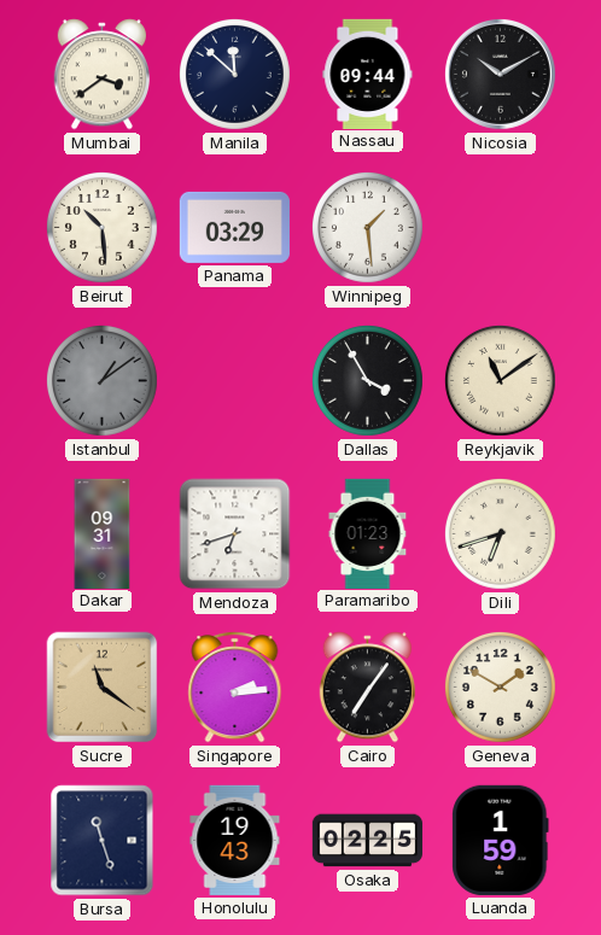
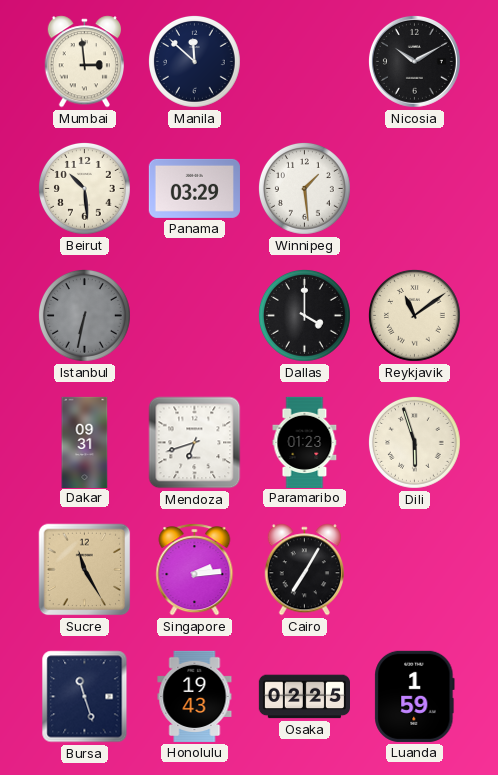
Mumbai: 3:39 -> 2:59 (84, 62)
Nassau: 09:44 -> none (368, 74)
Istanbul: 1:09 -> 6:32 (85, 316)
Dallas: 3:55 -> 4:00 (305, 316)
Dili: 6:42 -> 5:57 (415, 443)
Sucre: 11:21 -> 11:25 (85, 570)
Cairo: 7:06 -> 7:05 (304, 570)
Geneva: 1:50 -> none (501, 688)
